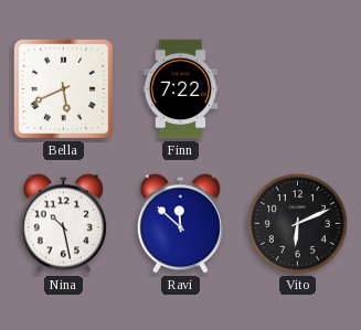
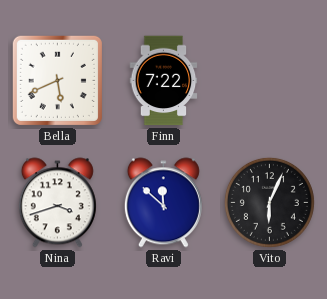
Nina: 10:28 -> 3:42 (57, 203)
Vito: 6:11 -> 6:04 (269, 202)
